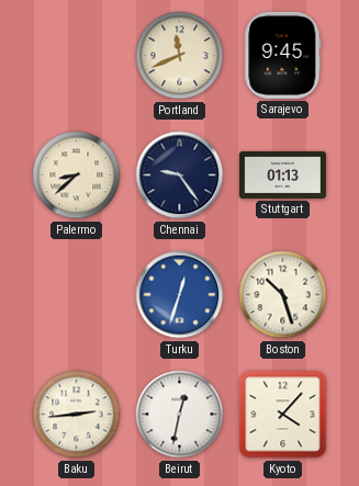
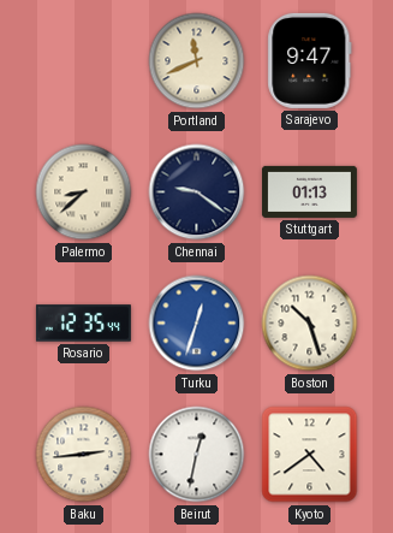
Sarajevo: 9:45 -> 9:47 (310, 60)
Chennai: 9:24 -> 9:21 (197, 193)
Rosario: none -> 12:35 (83, 324)
Kyoto: 4:07 -> 4:39 (310, 455)
